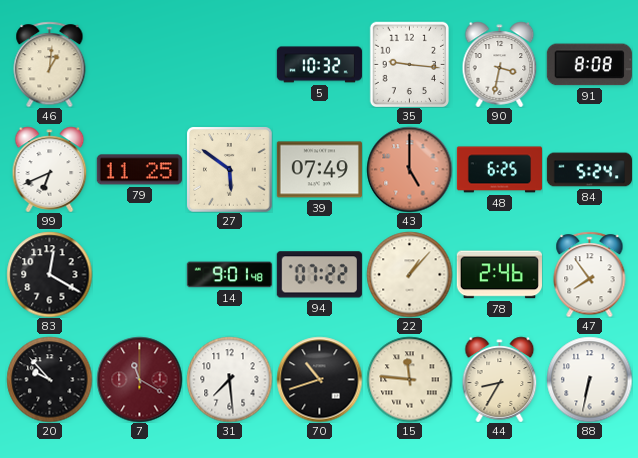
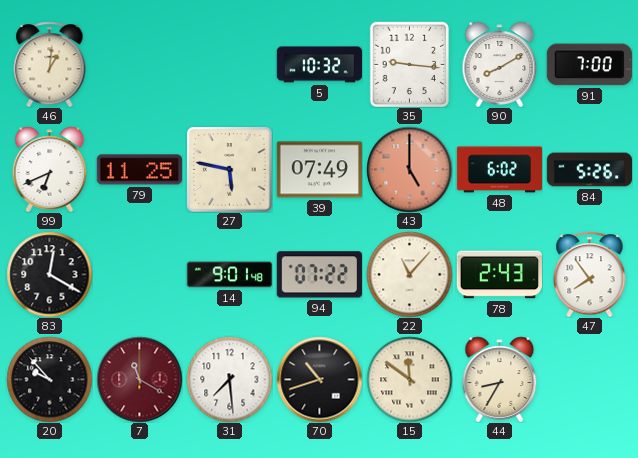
90: 3:32 -> 8:10 (500, 64)
91: 8:08 -> 7:00 (589, 65)
27: 5:51 -> 5:47 (229, 169)
48: 6:25 -> 6:02 (499, 170)
84: 5:24 -> 5:26 (589, 170)
22: 1:07 -> 11:07 (409, 274)
78: 2:46 -> 2:43 (499, 275)
15: 11:46 -> 11:51 (409, 379)
88: 6:32 -> none (589, 379)
